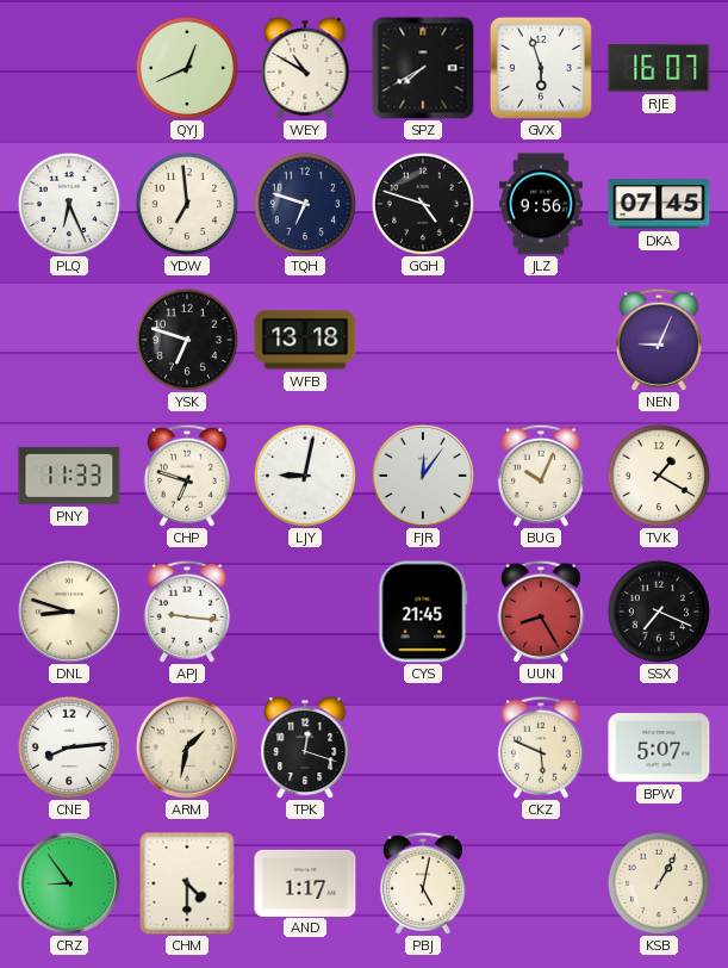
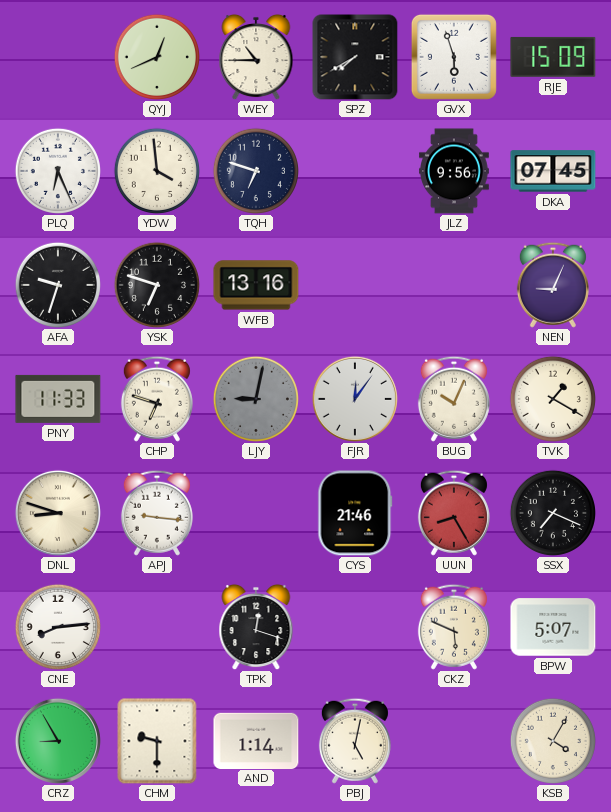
WEY: 10:50 -> 10:45 (256, 57)
RJE: 16:07 -> 15:09 (553, 57)
YDW: 6:59 -> 3:59 (157, 171)
GGH: 4:48 -> none (423, 204)
AFA: none -> 9:33 (58, 285)
WFB: 13:18 -> 13:16 (256, 285)
LJY dial: white -> grey (256, 399)
CYS: 21:45 -> 21:46 (355, 513)
ARM: 1:32 -> none (187, 747)
CRZ: 8:54 -> 8:55 (58, 741)
CHM: 4:30 -> 9:30 (157, 741)
AND: 1:17 -> 1:14 (256, 740)
KSB: 1:05 -> 4:05 (553, 741)
